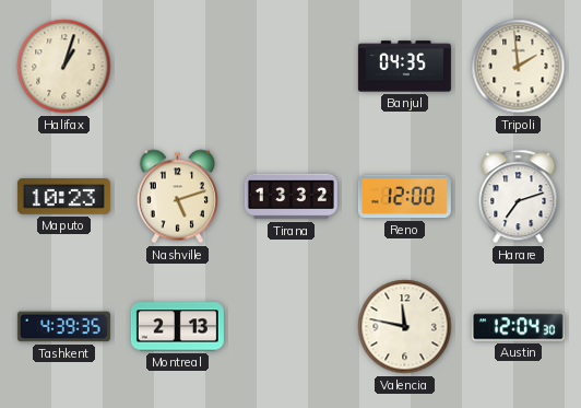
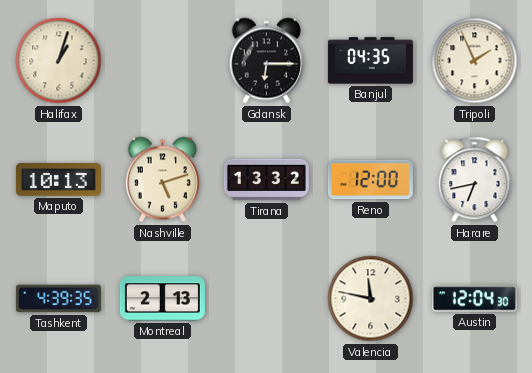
Gdansk: none -> 6:15 (266, 61)
Tripoli: 1:59 -> 1:56 (475, 61)
Maputo: 10:23 -> 10:13 (58, 180)
Harare: 7:12 -> 6:43 (475, 180)
